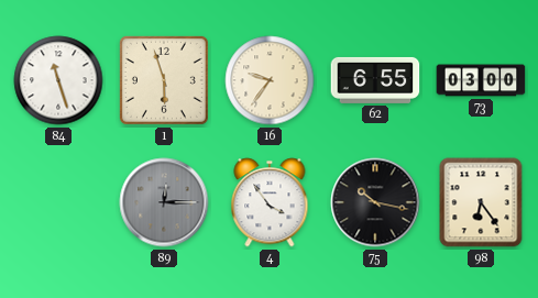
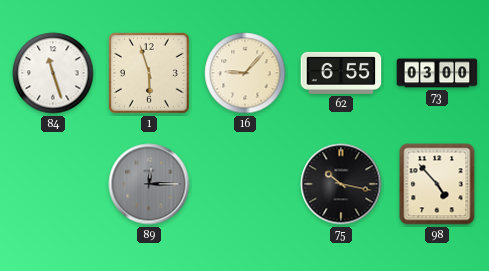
16: 9:36 -> 9:07 (245, 73)
4: 3:54 -> none (270, 202)
98: 6:24 -> 4:53 (437, 184)
